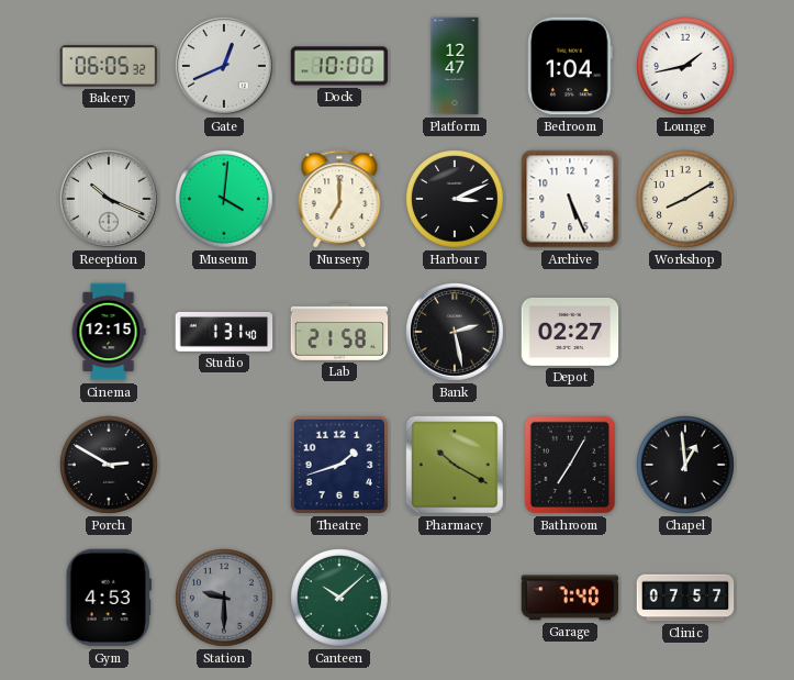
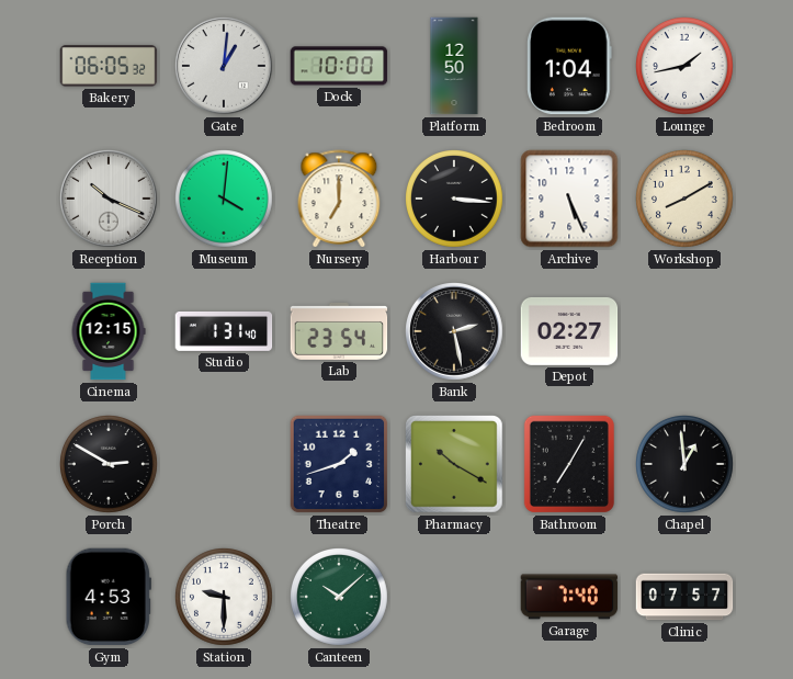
Gate: 12:41 -> 1:01 (225, 67)
Platform: 12:47 -> 12:50 (454, 66)
Harbour: 3:11 -> 3:16 (455, 200)
Lab: 21:58 -> 23:54 (339, 331)
Station dial: grey -> white (225, 598)
